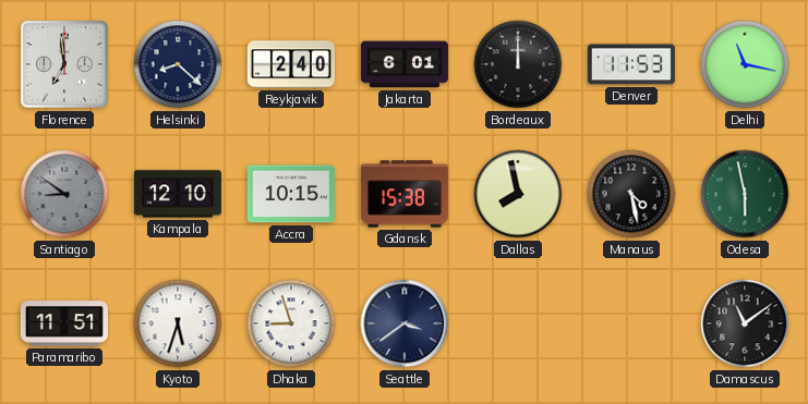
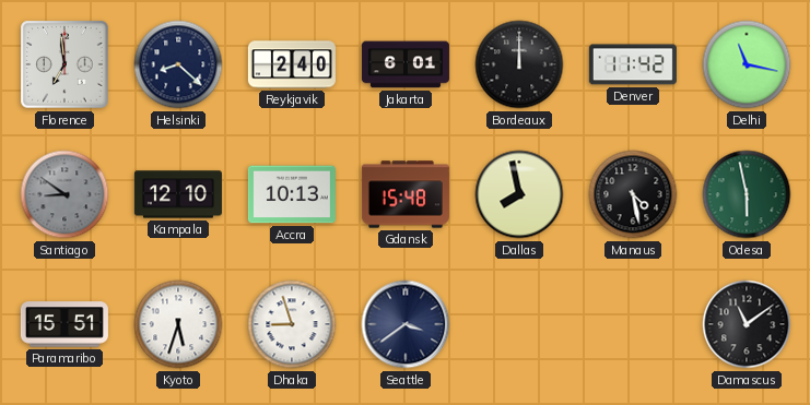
Denver: 11:53 -> 11:42 (633, 64)
Accra: 10:15 -> 10:13 (292, 194)
Gdansk: 15:38 -> 15:48 (406, 194)
Paramaribo: 11:51 -> 15:51 (64, 324)
